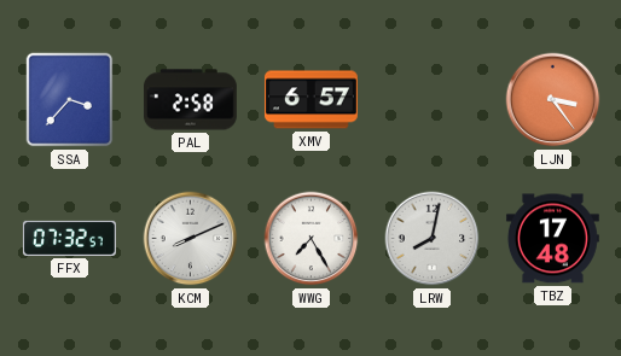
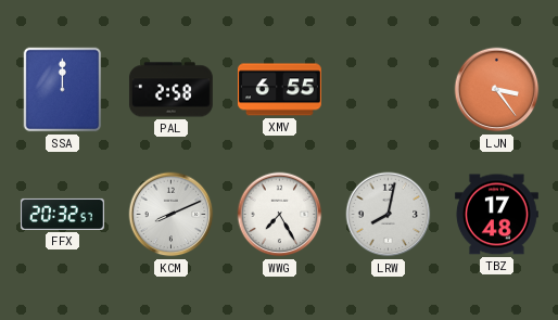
SSA: 3:37 -> 12:00 (63, 90)
XMV: 6:57 -> 6:55 (279, 90)
FFX: 07:32 -> 20:32 (62, 214)
